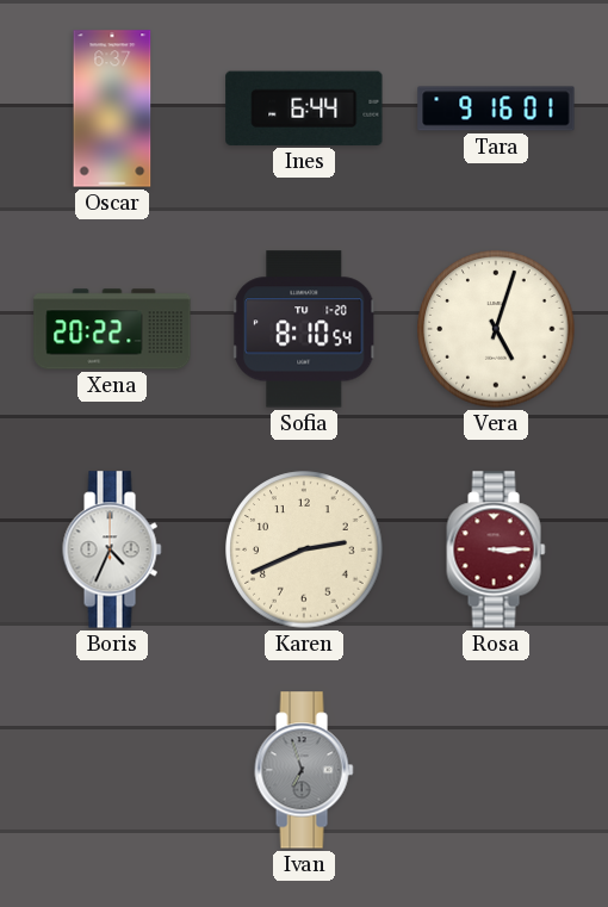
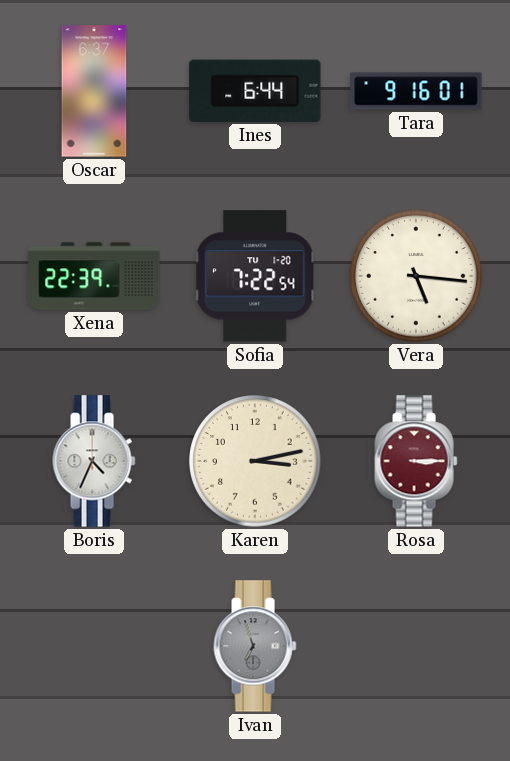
Xena: 20:22 -> 22:39 (94, 276)
Sofia: 8:10 -> 7:22 (256, 276)
Vera: 5:03 -> 5:16 (416, 276)
Karen: 2:41 -> 3:13 (255, 461)
